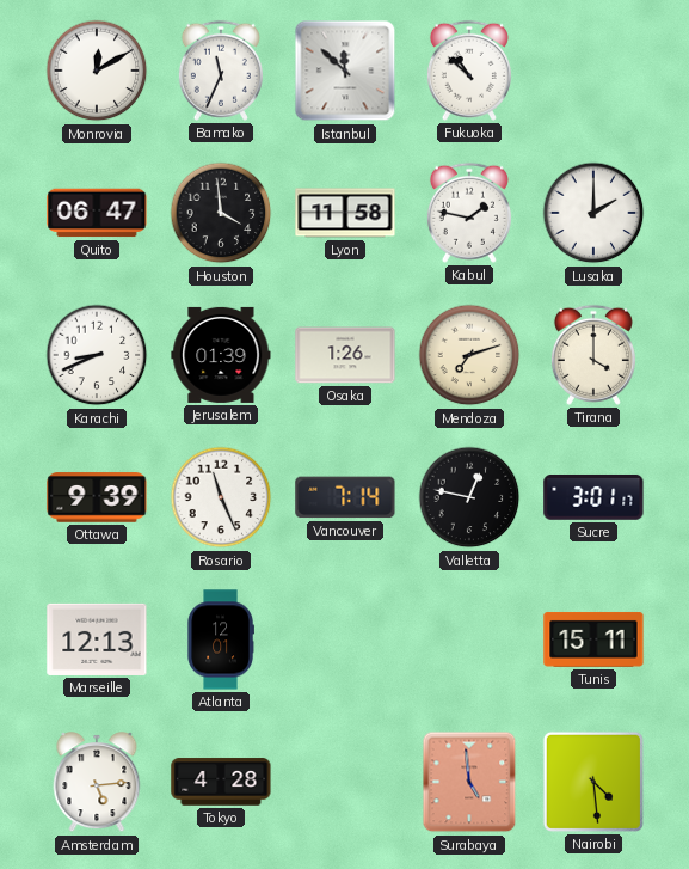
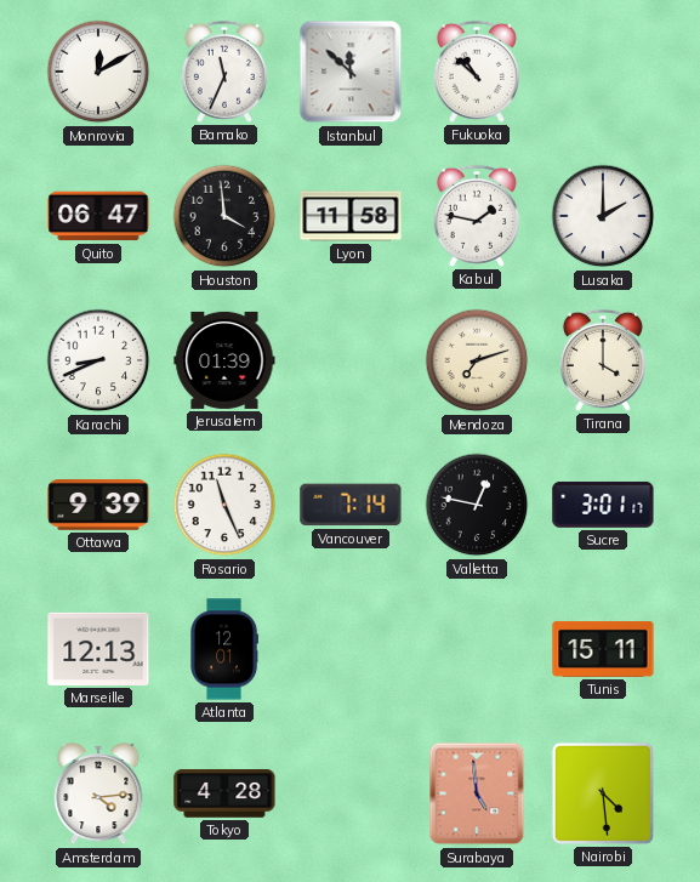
Osaka: 1:26 -> none (345, 355)
Amsterdam: 5:14 -> 4:14 (98, 795)
